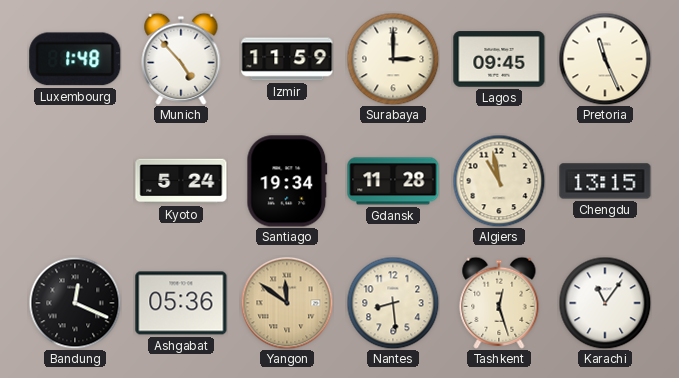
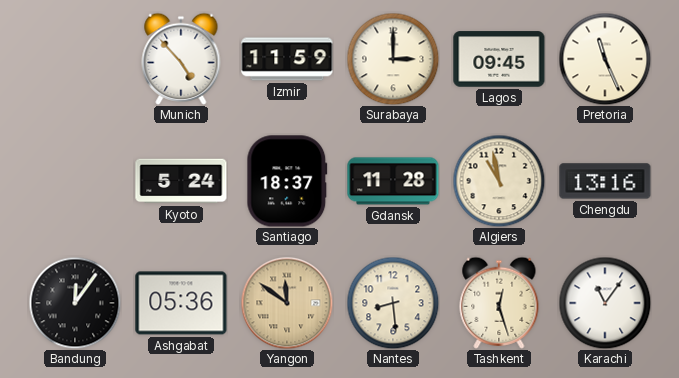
Luxembourg: 1:48 -> none (75, 59)
Santiago: 19:34 -> 18:37 (287, 181)
Chengdu: 13:15 -> 13:16 (605, 181)
Bandung: 12:19 -> 12:06 (75, 303)
